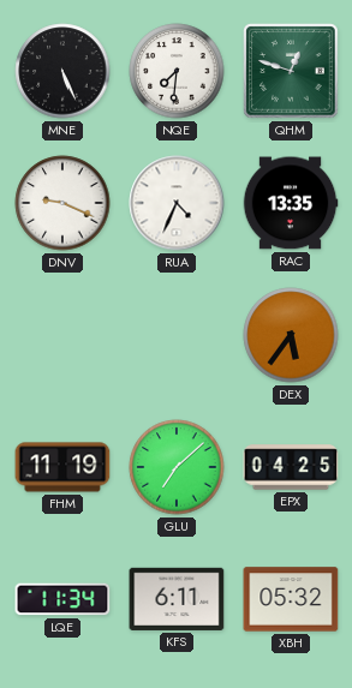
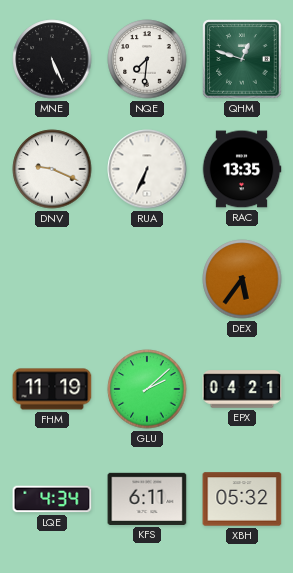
RUA: 4:34 -> 6:34 (147, 169)
GLU: 7:08 -> 2:08 (147, 389)
EPX: 04:25 -> 04:21 (242, 389)
LQE: 11:34 -> 4:34 (52, 499)
